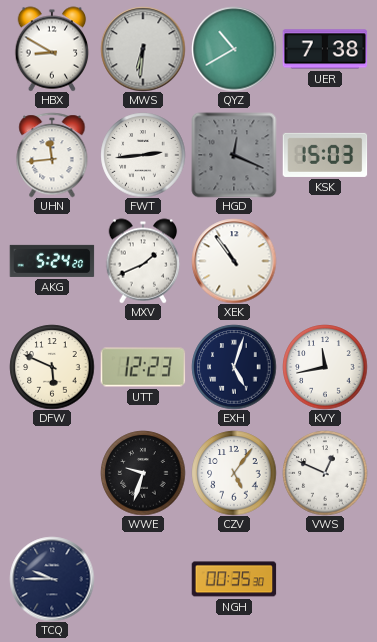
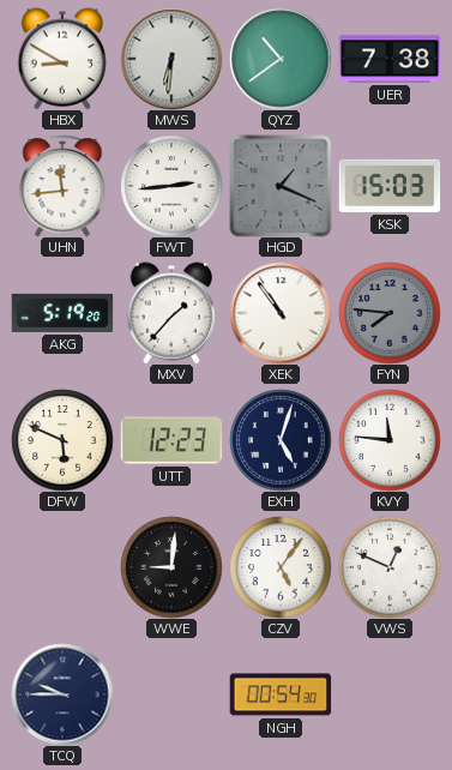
QYZ: 10:40 -> 10:39 (281, 59)
HGD: 12:19 -> 1:19 (281, 186)
AKG: 5:24 -> 5:19 (62, 313)
MXV: 1:41 -> 1:37 (171, 313)
FYN: none -> 7:46 (390, 313)
KVY: 11:43 -> 11:46 (390, 440)
WWE: 9:33 -> 9:01 (171, 567)
NGH: 00:35 -> 00:54 (281, 694)
